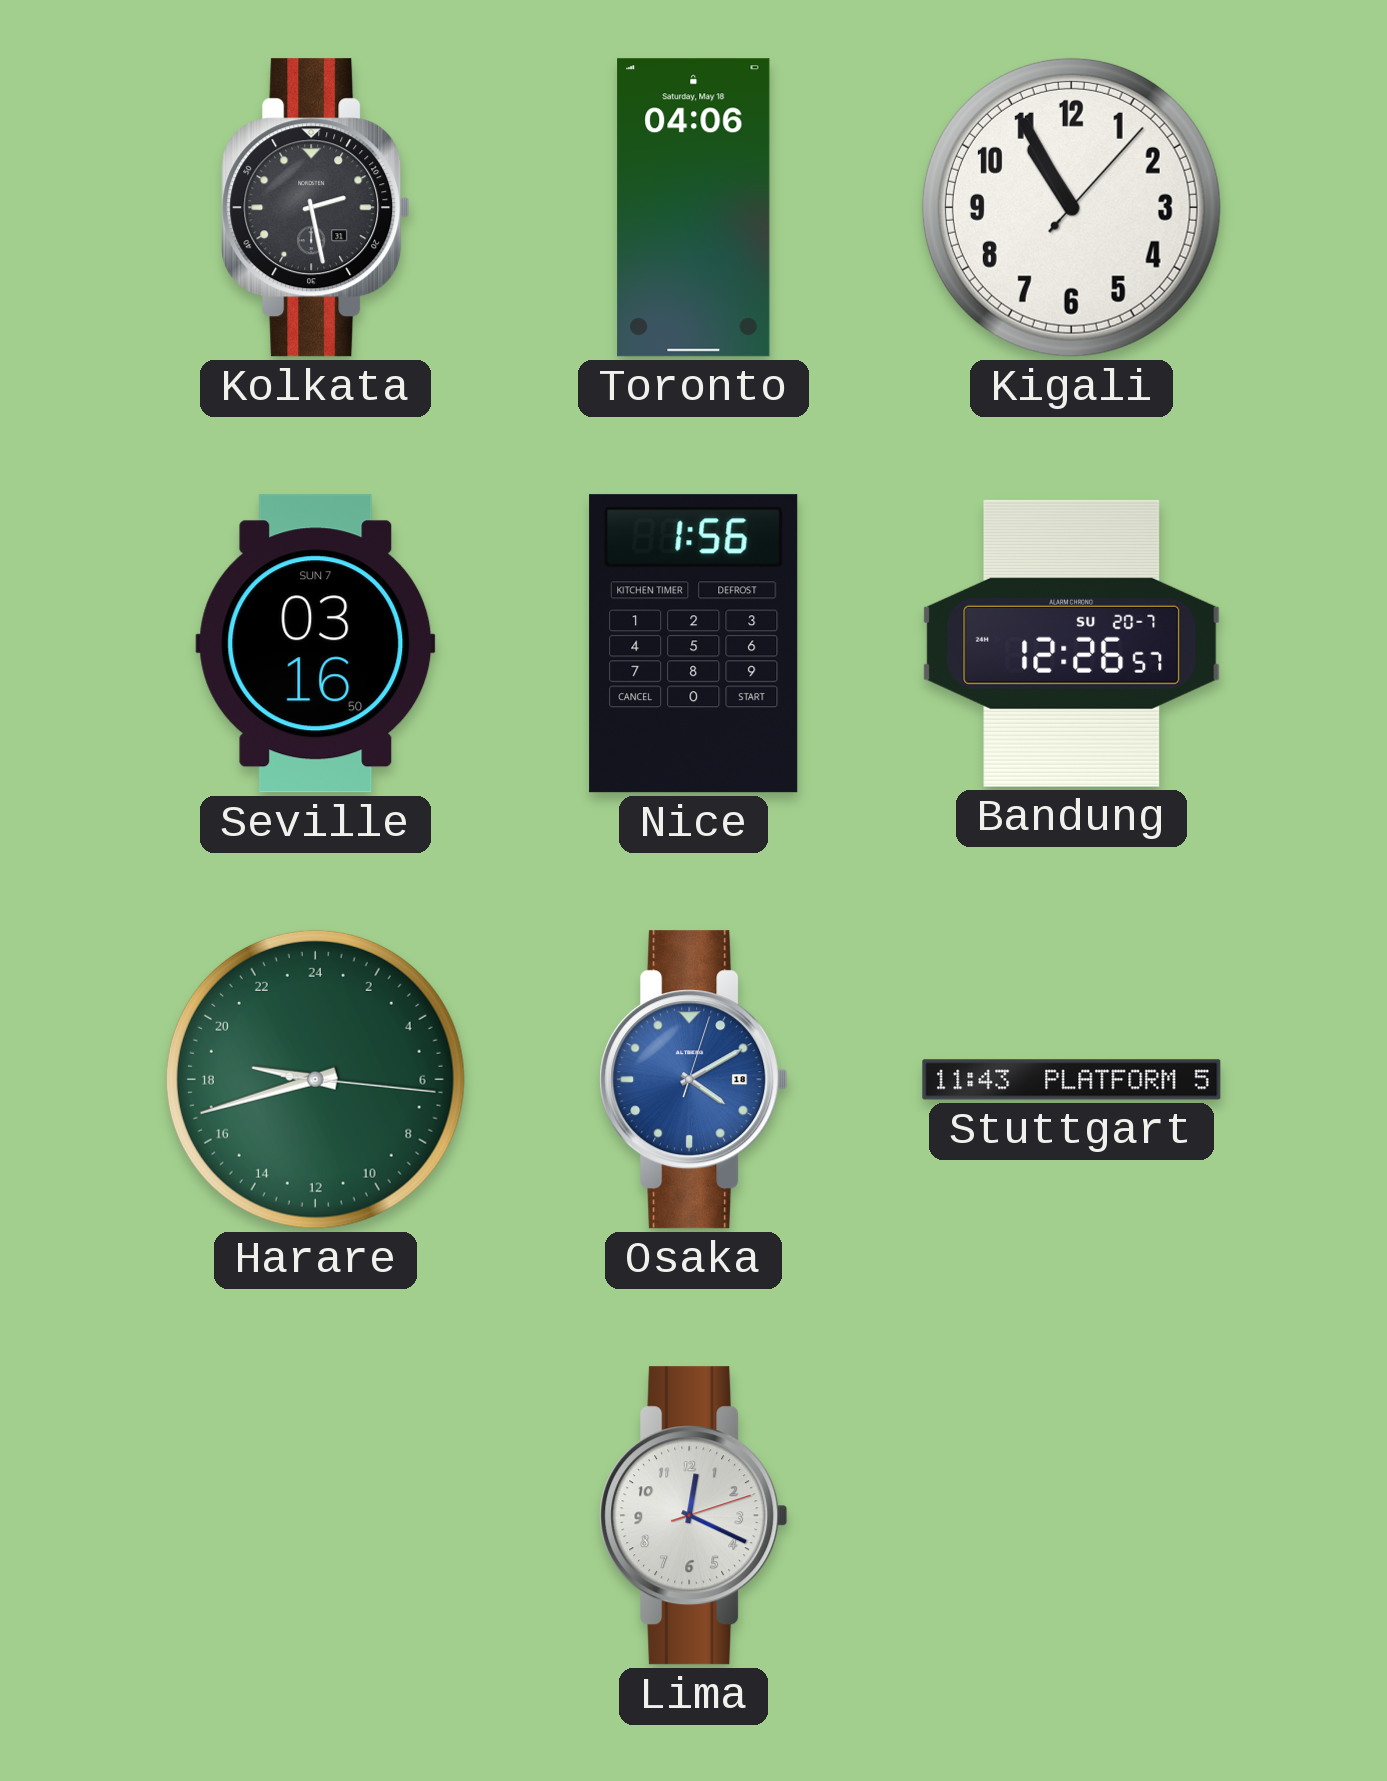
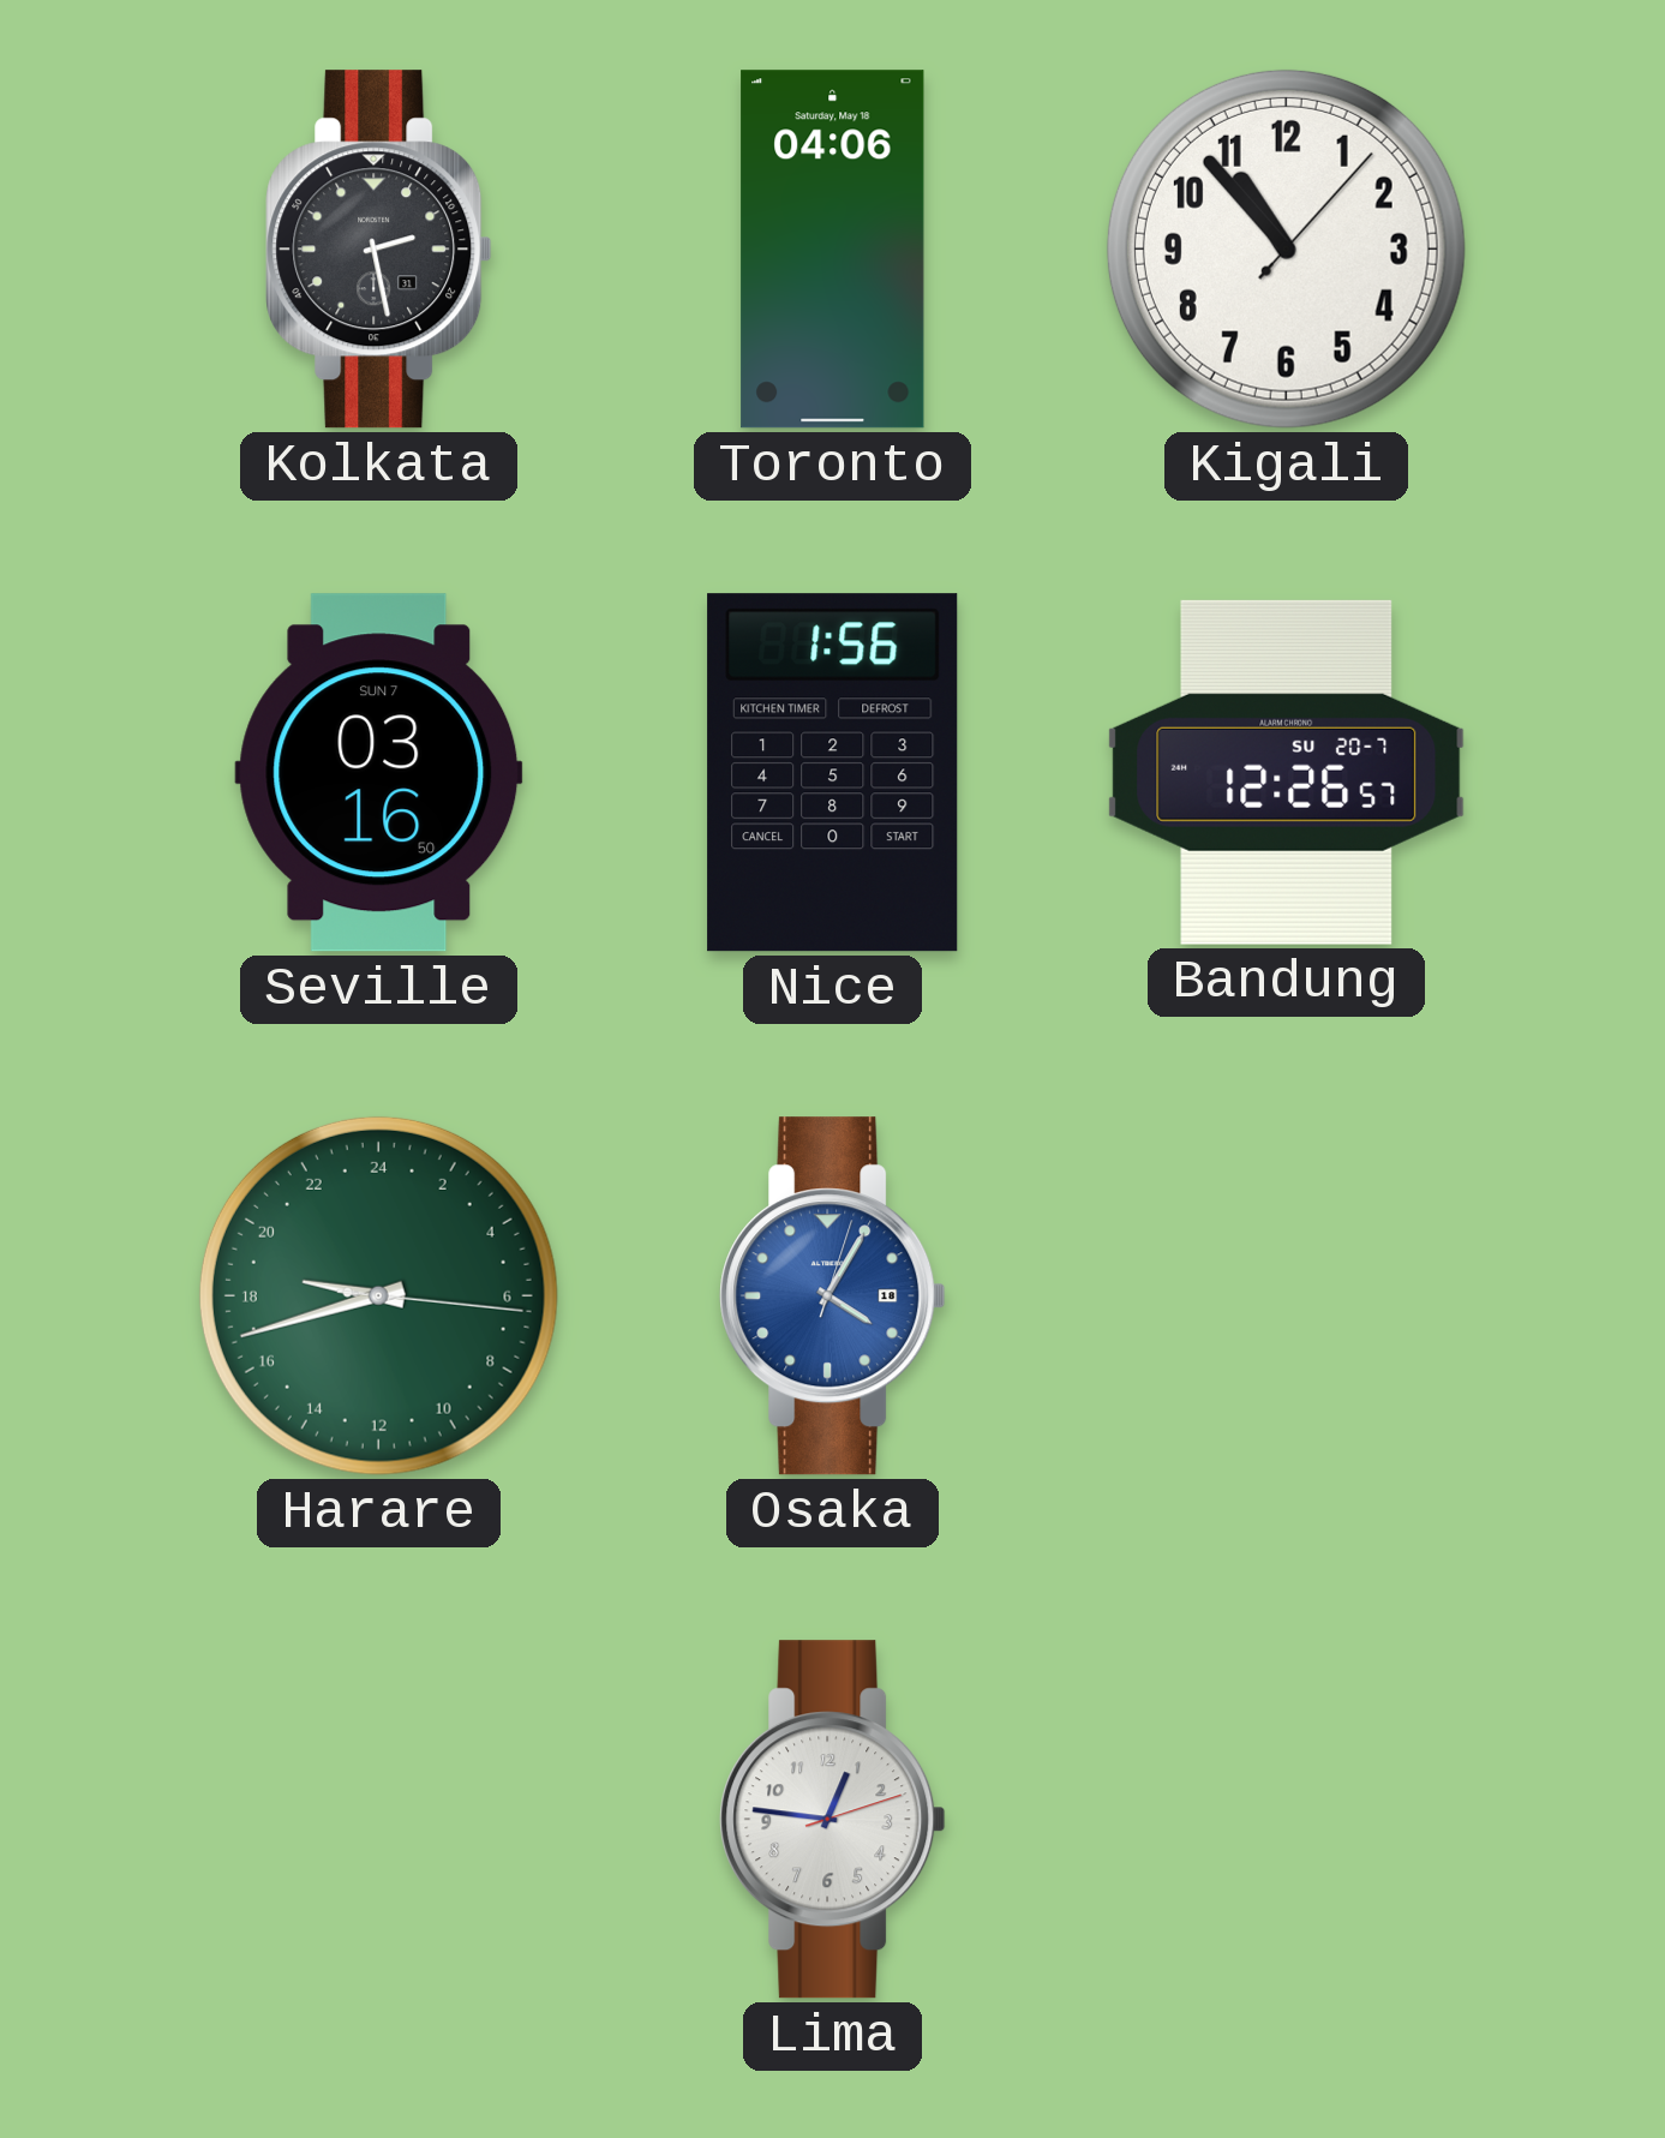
Kigali: 10:55 -> 10:53 (1286, 248)
Osaka: 4:10 -> 4:05 (833, 1296)
Stuttgart: 11:43 -> none (1072, 1080)
Lima: 12:19 -> 12:46 (833, 1820)
